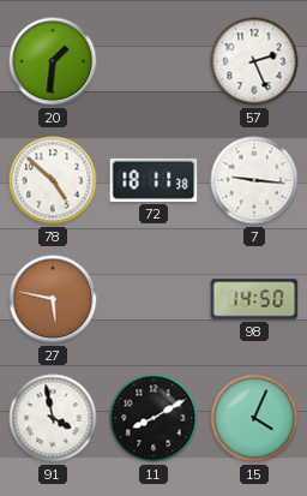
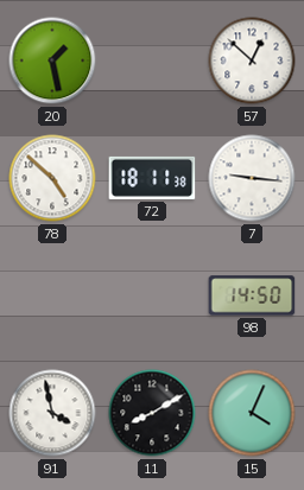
20: 1:31 -> 1:28 (52, 61)
57: 2:26 -> 12:52 (252, 61)
27: 5:47 -> none (53, 299)
